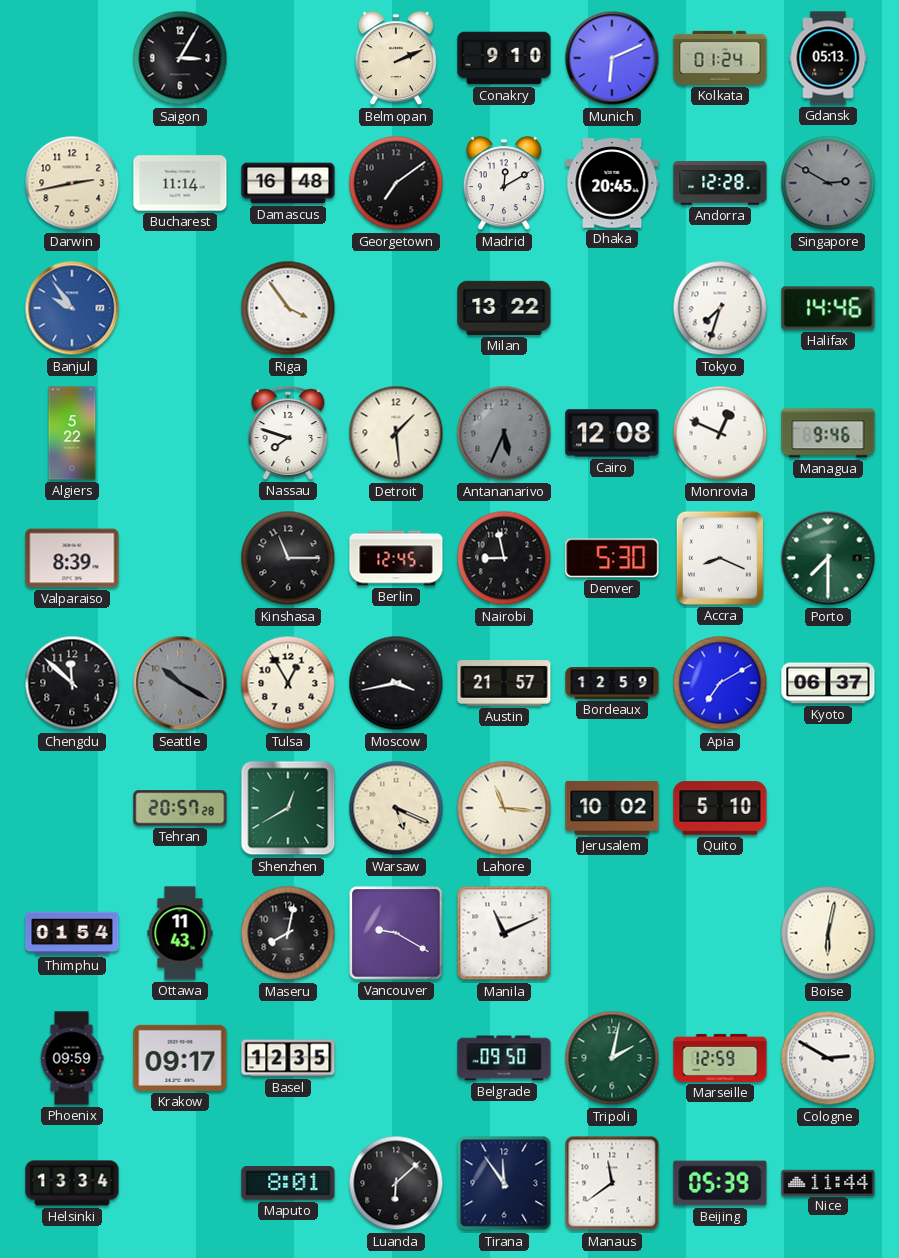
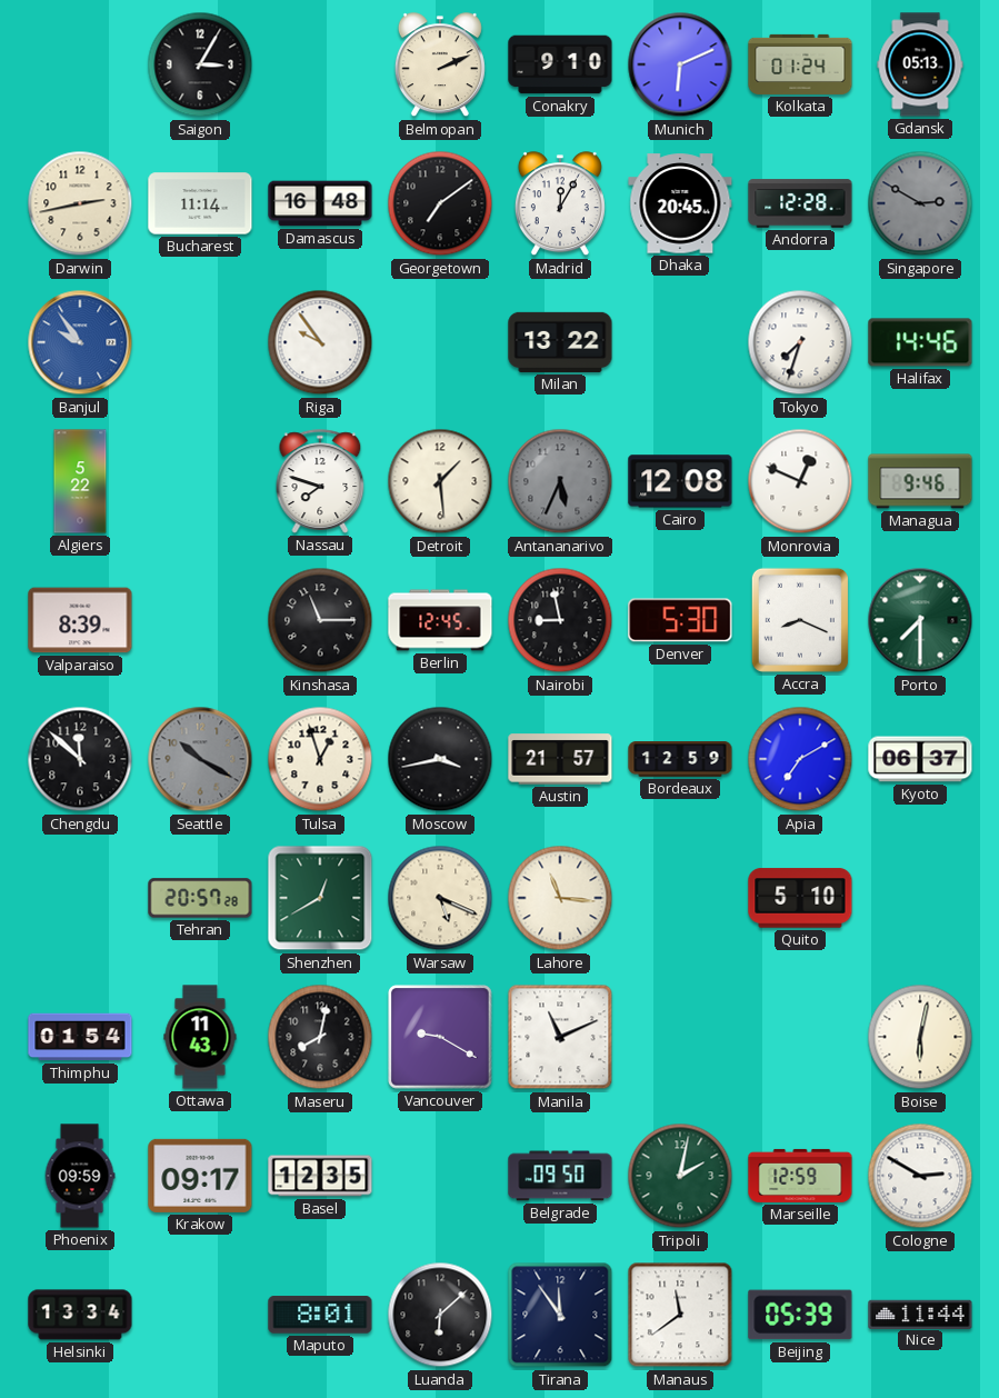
Madrid: 12:10 -> 12:05 (560, 204)
Riga: 3:54 -> 9:54 (320, 342)
Tulsa: 12:55 -> 12:57 (320, 759)
Jerusalem: 10:02 -> none (612, 808)
